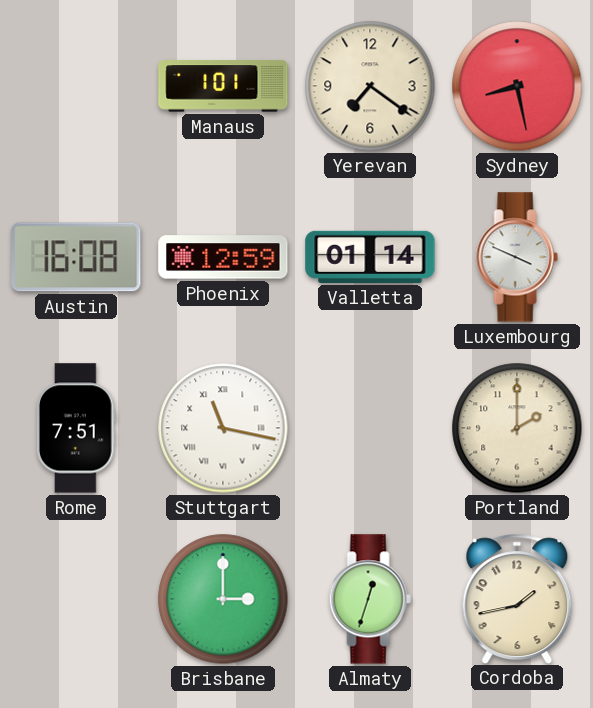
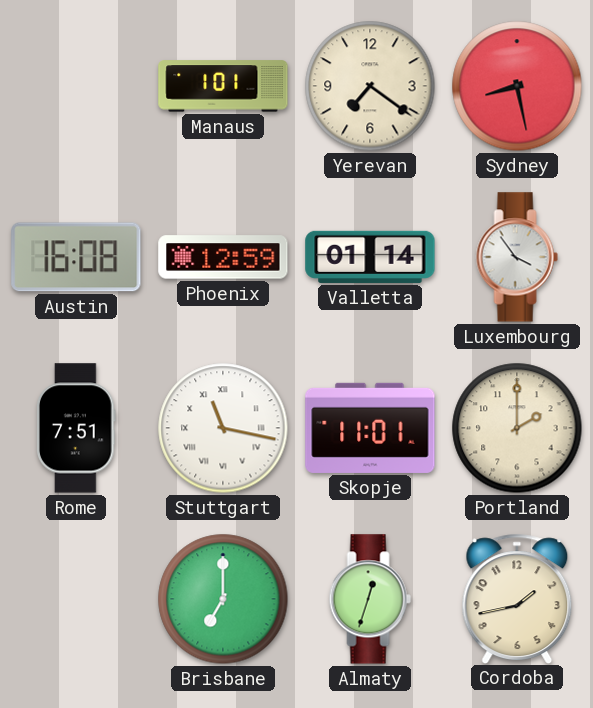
Luxembourg: 3:49 -> 3:54 (517, 257)
Skopje: none -> 11:01 (370, 428)
Brisbane: 3:00 -> 7:00 (223, 599)
